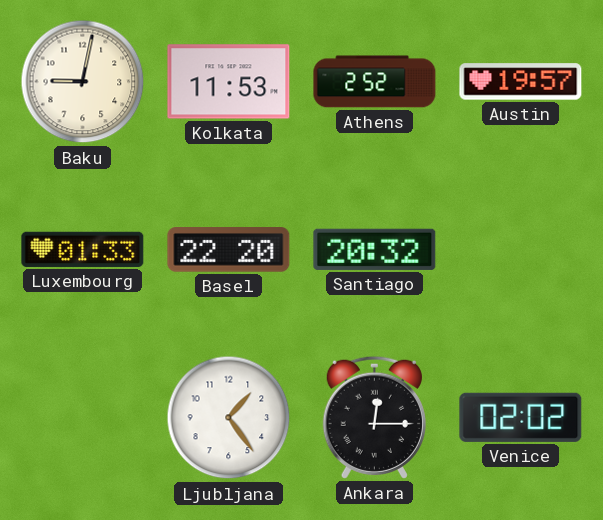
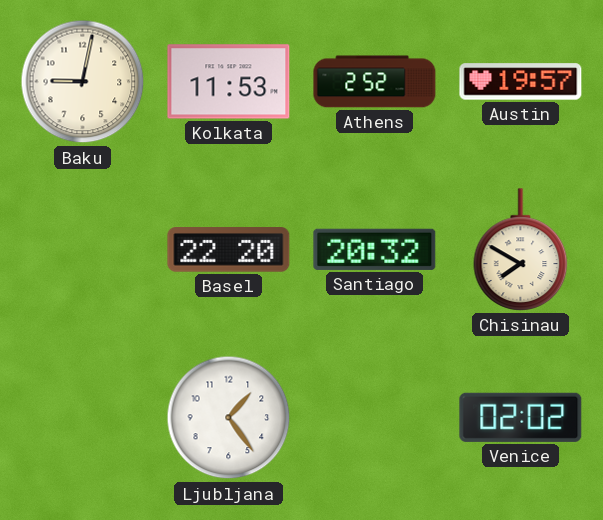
Luxembourg: 01:33 -> none (83, 249)
Chisinau: none -> 7:50 (521, 250)
Ankara: 12:15 -> none (374, 417)
